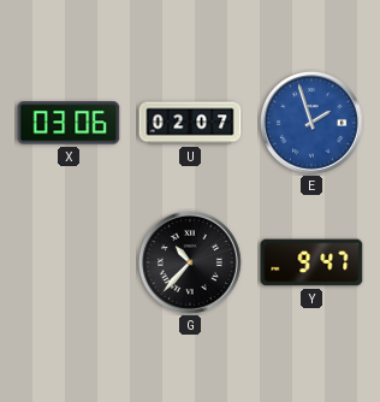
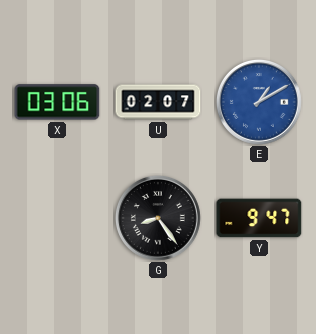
E: 1:57 -> 1:10 (259, 102)
G: 10:37 -> 8:24 (158, 218)
